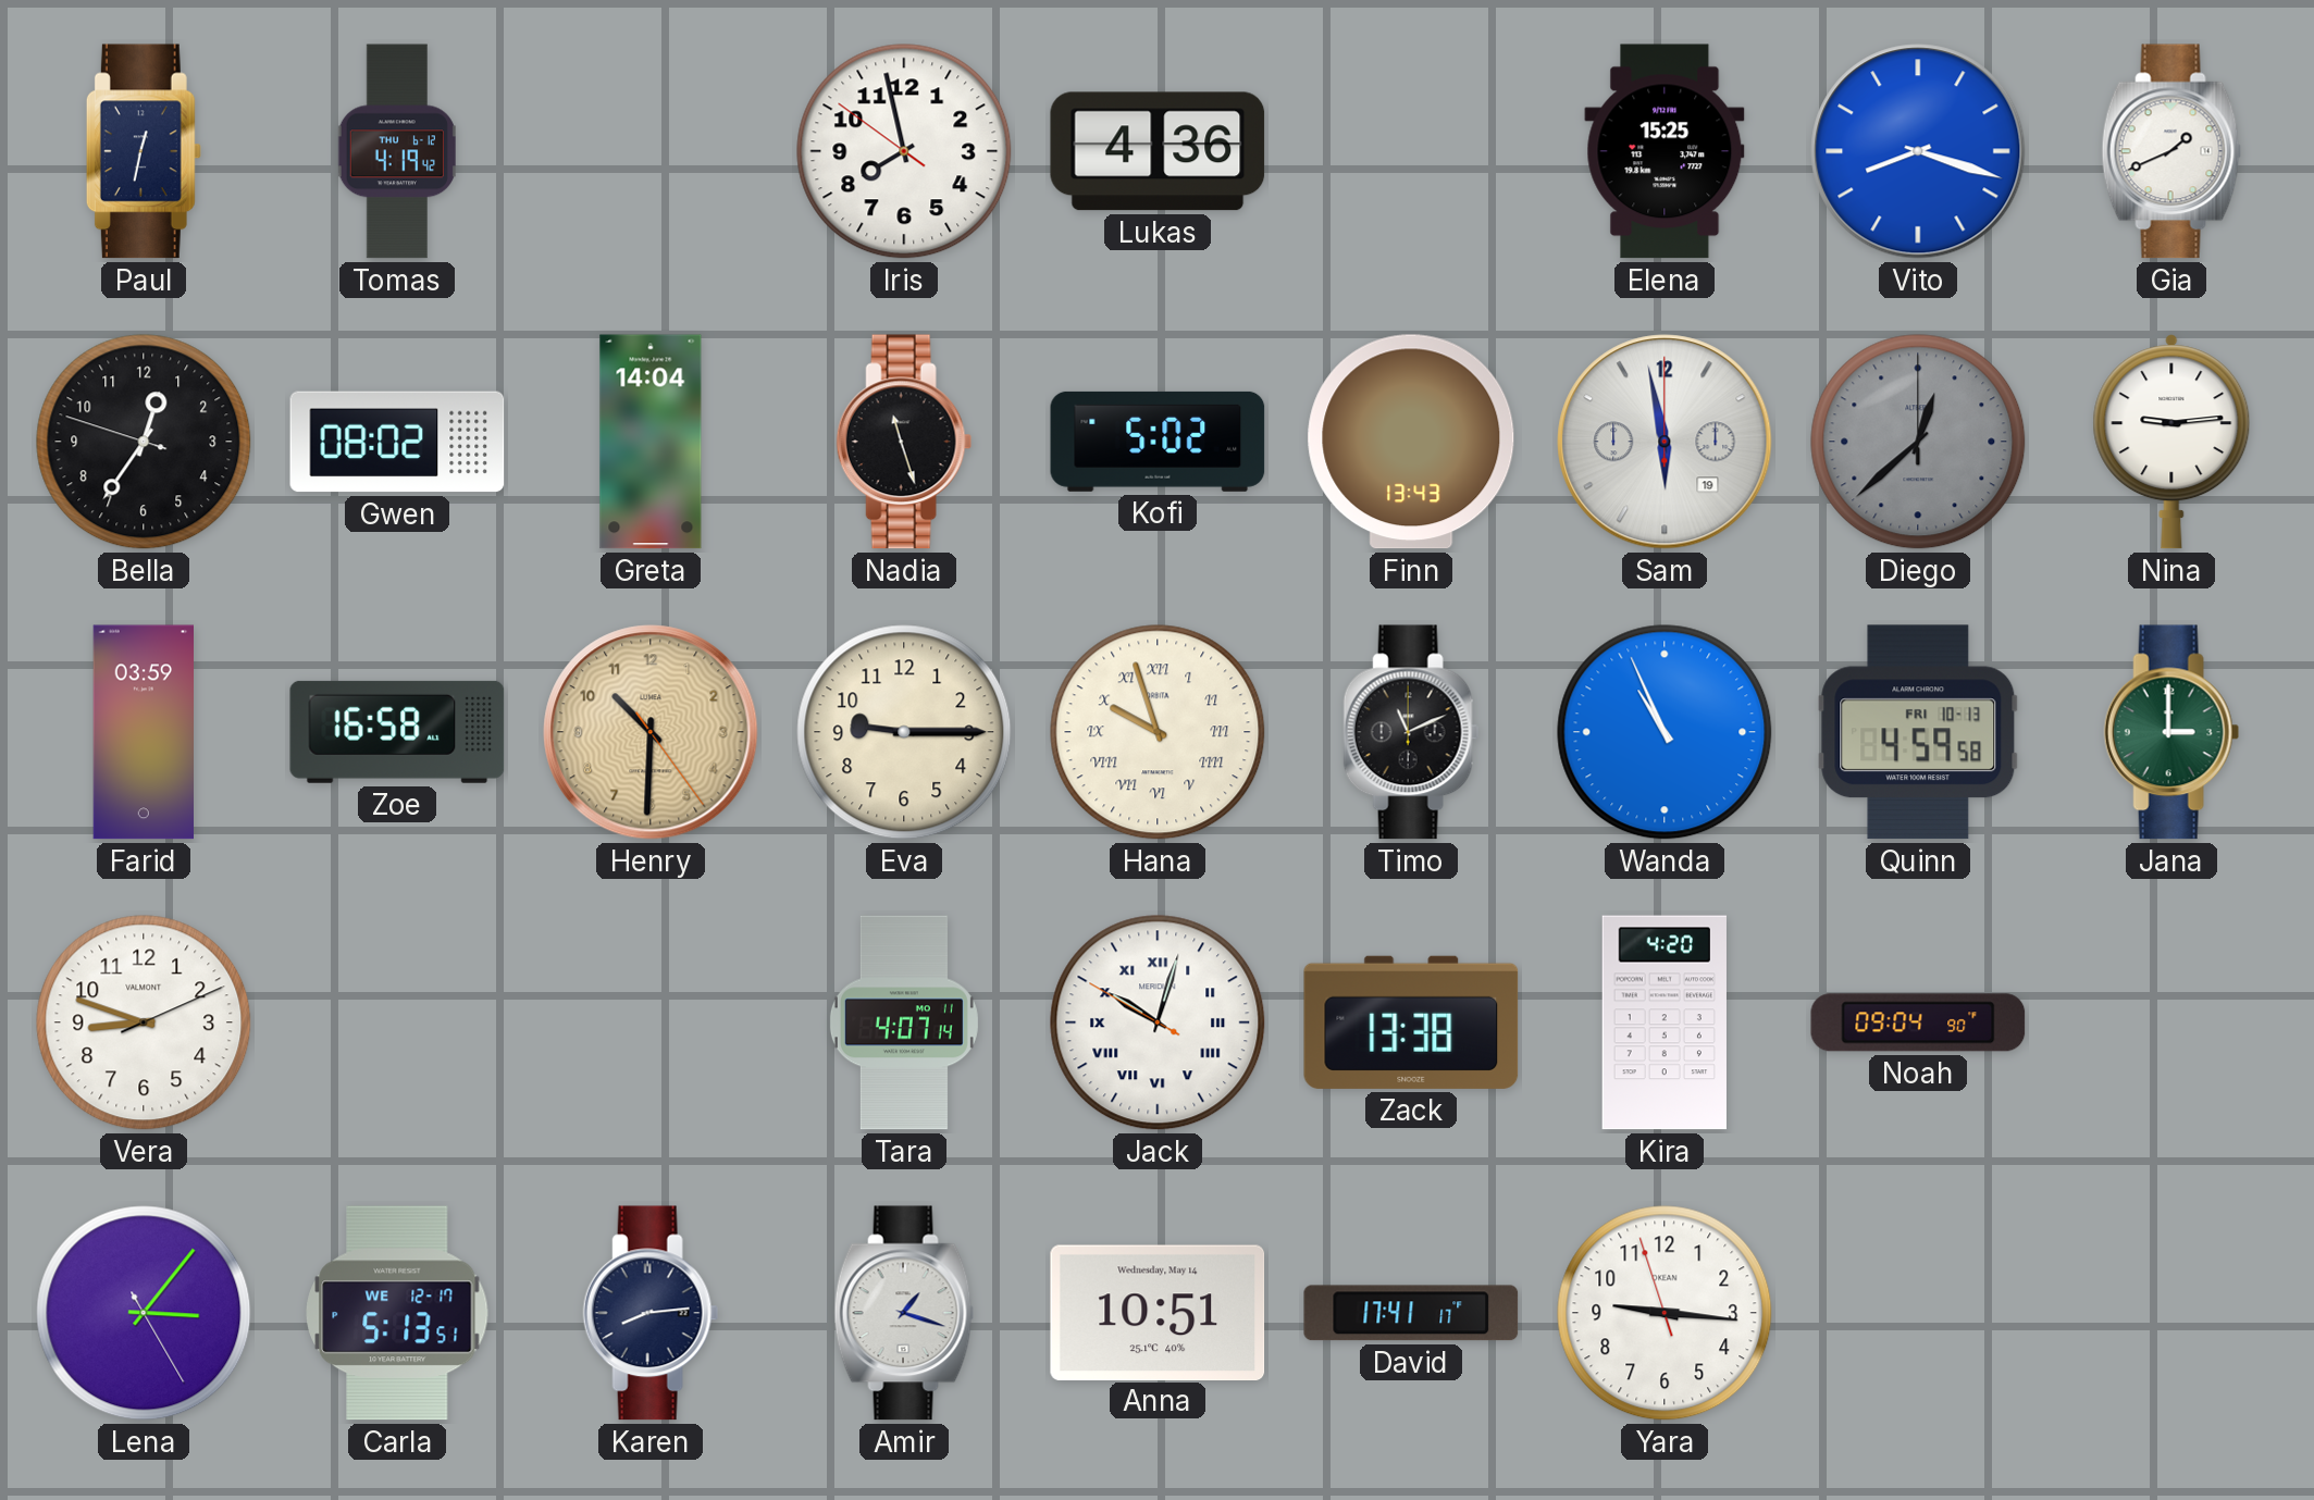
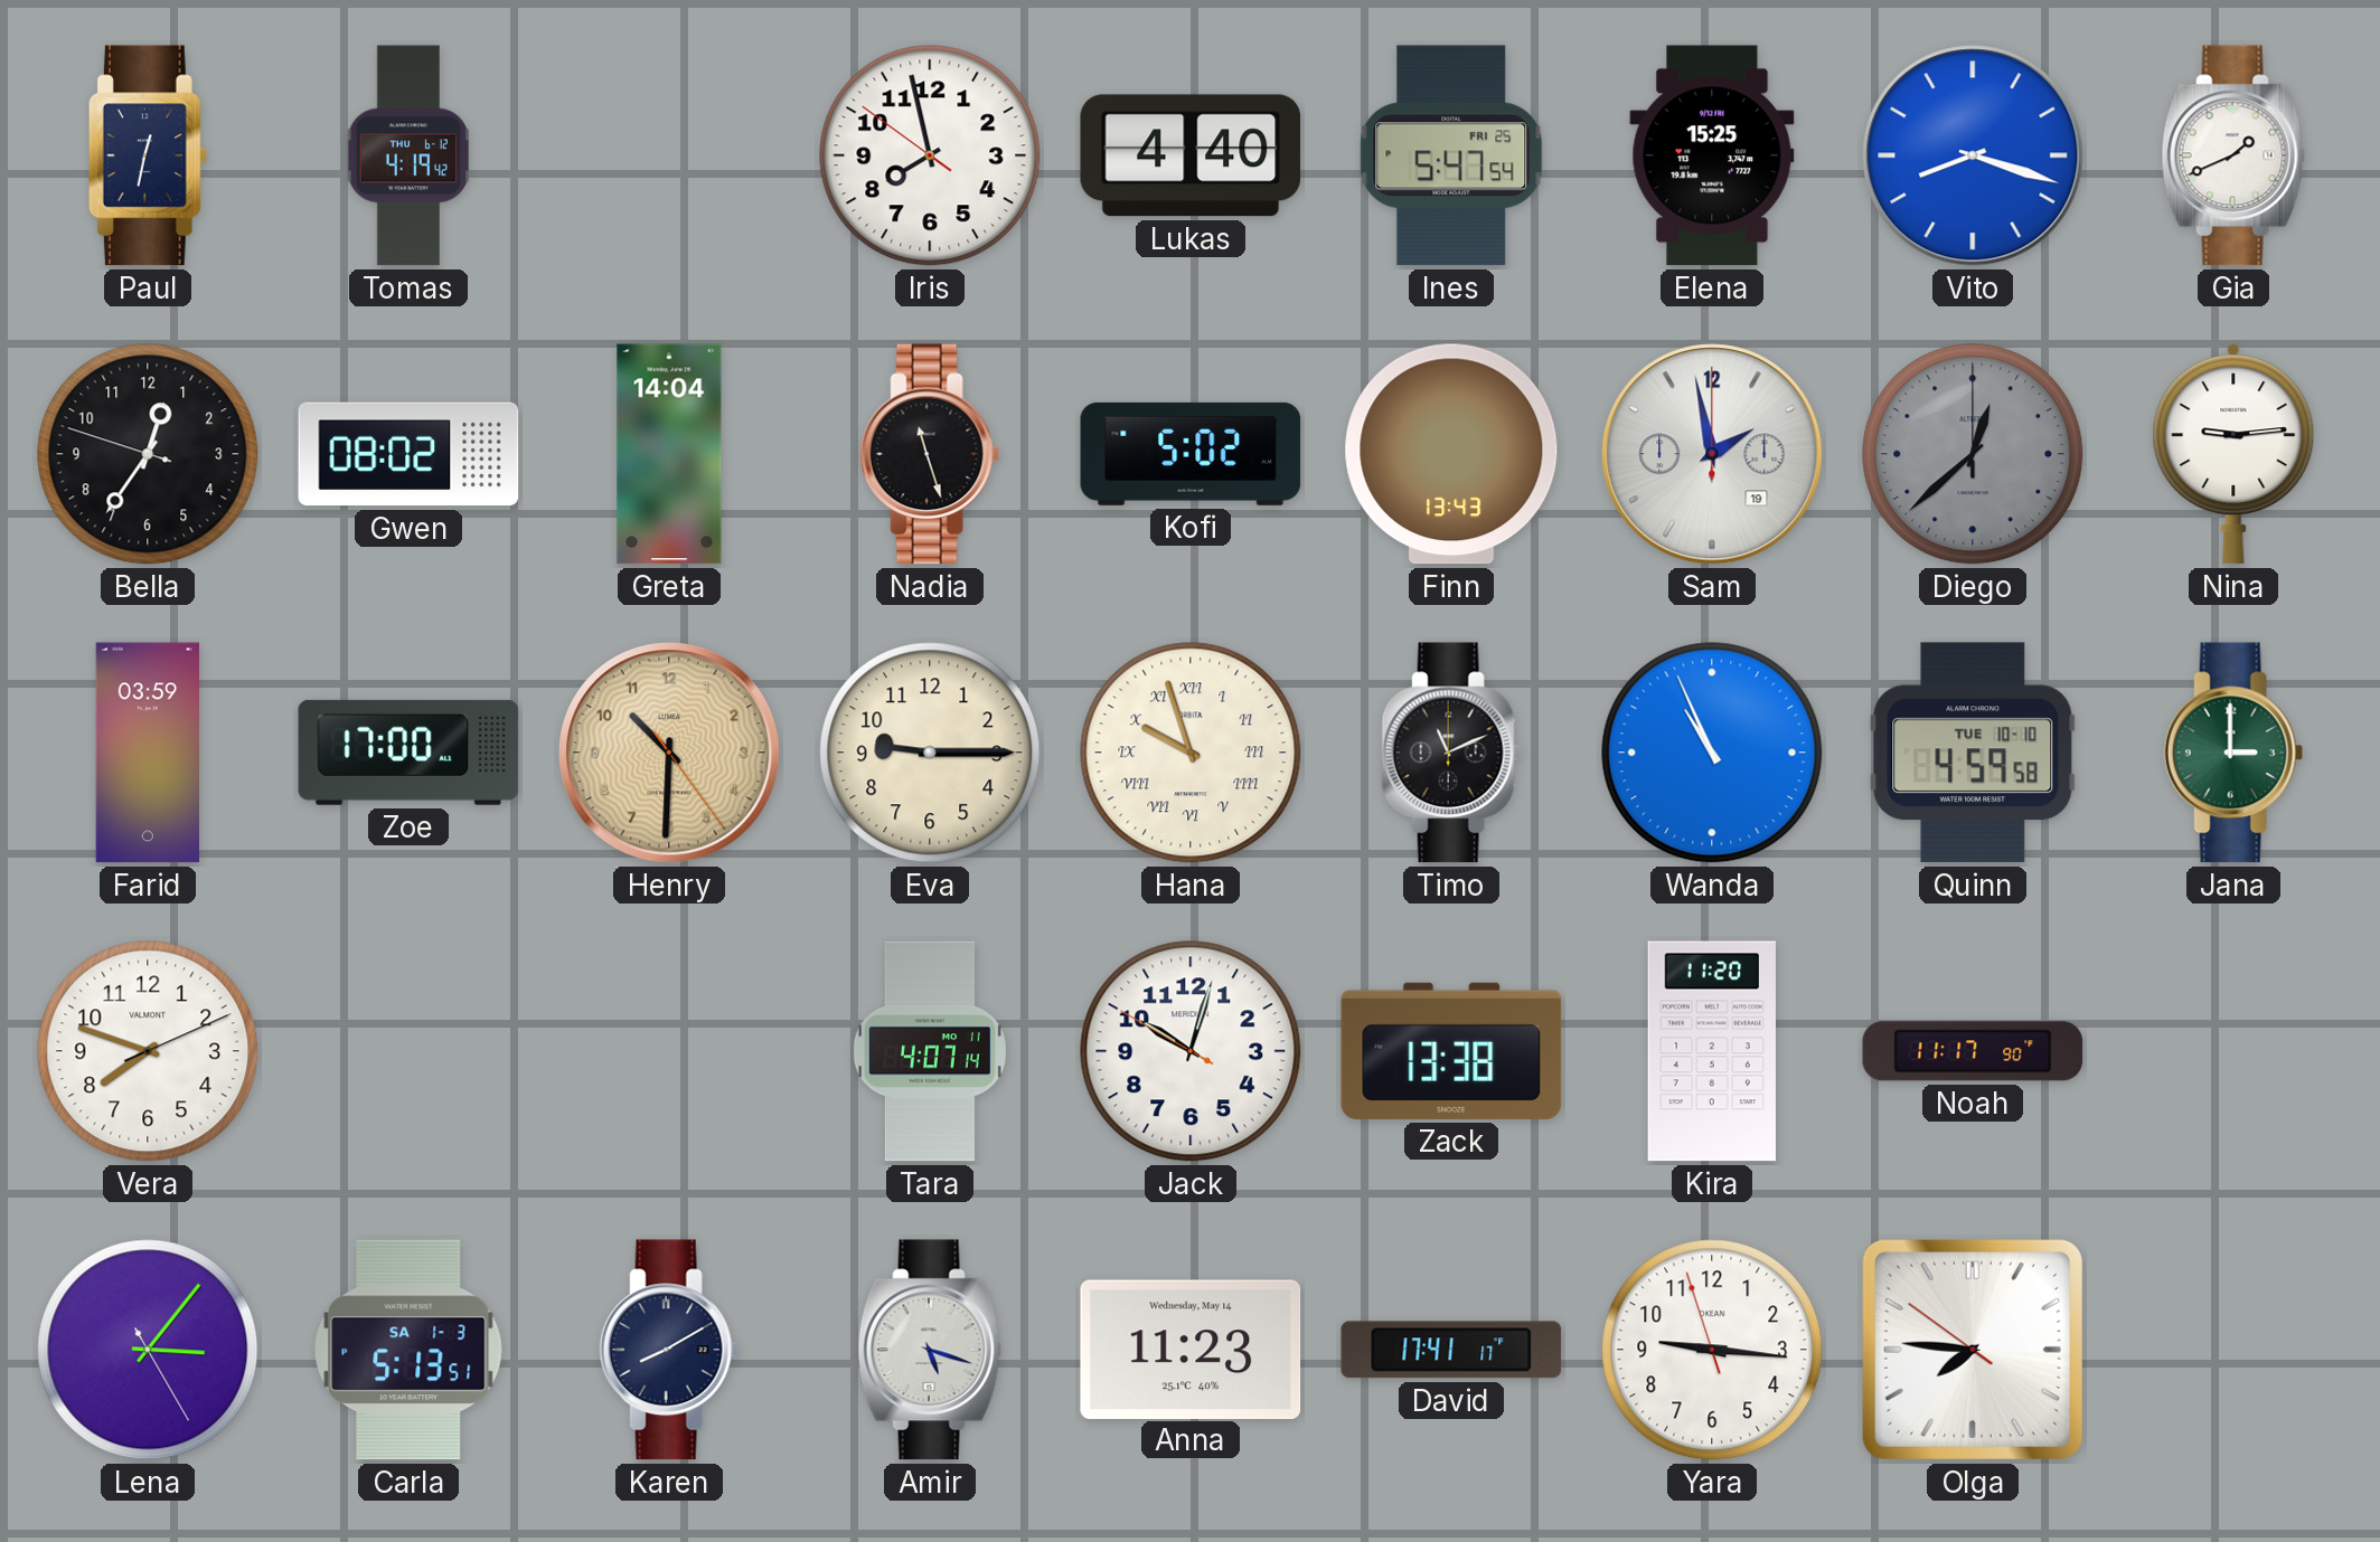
Lukas: 4:36 -> 4:40 (1191, 155)
Ines: none -> 5:47 (1451, 155)
Sam: 5:58 -> 1:58 (1712, 454)
Zoe: 16:58 -> 17:00 (408, 753)
Quinn date: FRI 10-13 -> TUE 10-10 (1973, 753)
Vera: 8:48 -> 7:48 (148, 1051)
Jack numerals: Roman -> Arabic (1191, 1051)
Kira: 4:20 -> 11:20 (1711, 1051)
Noah: 09:04 -> 11:17 (1973, 1051)
Carla date: WE 12-17 -> SA 1-3 (408, 1350)
Karen: 8:14 -> 8:10 (669, 1350)
Amir: 1:18 -> 5:18 (930, 1350)
Anna: 10:51 -> 11:23 (1191, 1349)
Olga: none -> 7:45 (1973, 1350)
